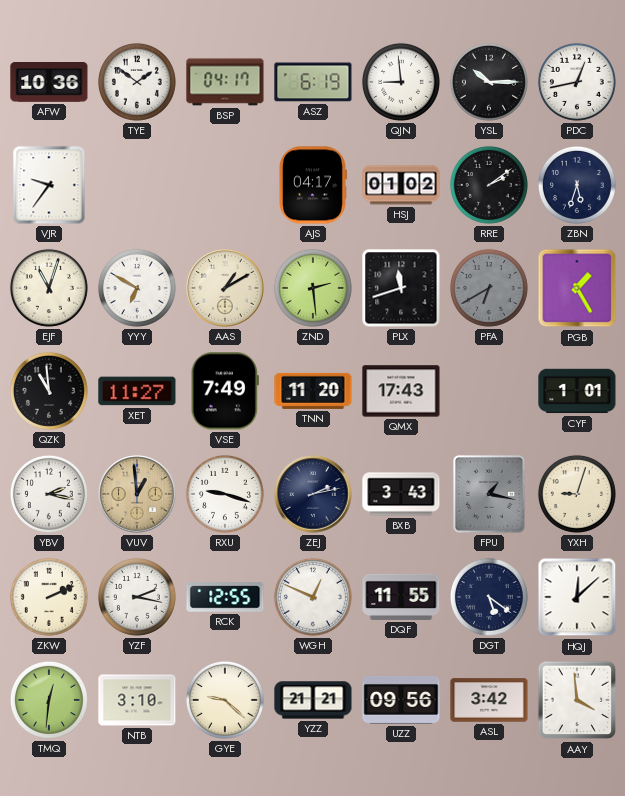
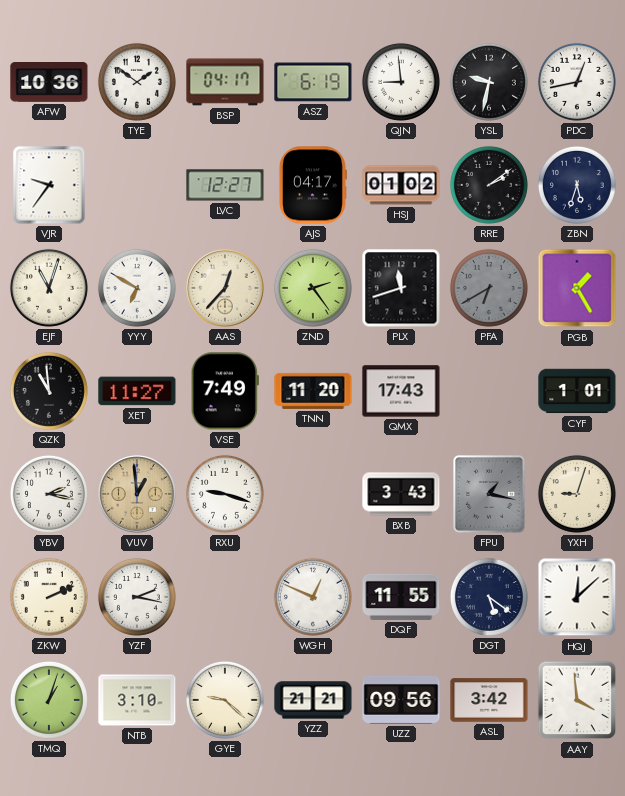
YSL: 10:15 -> 9:32 (489, 82)
LVC: none -> 12:27 (225, 185)
AAS: 1:10 -> 12:37 (225, 288)
ZND: 2:29 -> 2:24 (313, 288)
ZEJ: 2:13 -> none (313, 494)
RCK: 12:55 -> none (225, 597)
TMQ: 12:31 -> 1:03 (49, 700)
